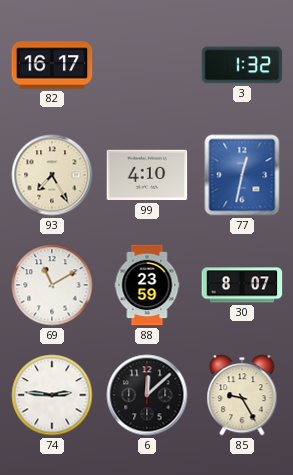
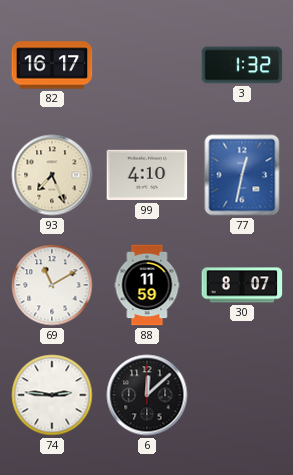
93: 7:25 -> 7:26 (52, 175)
88: 23:59 -> 11:59 (147, 285)
85: 9:25 -> none (242, 395)
